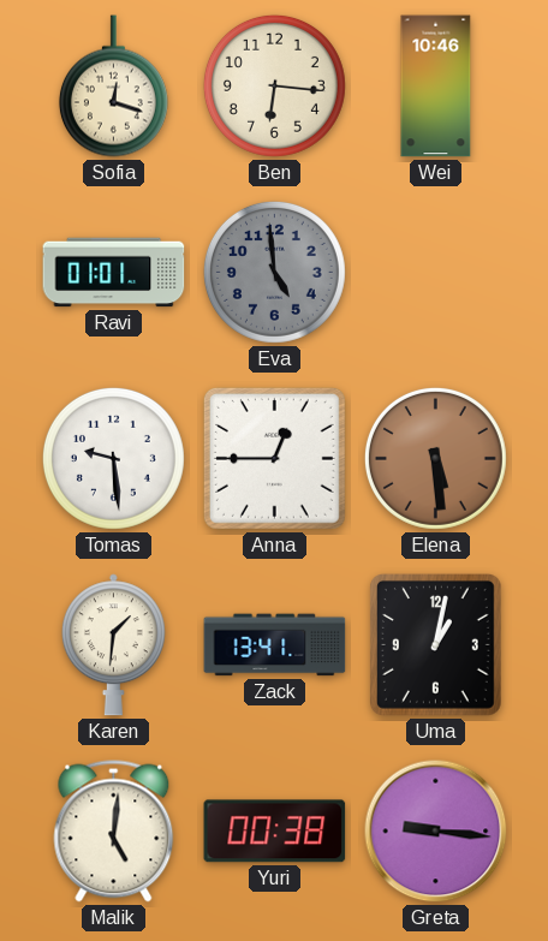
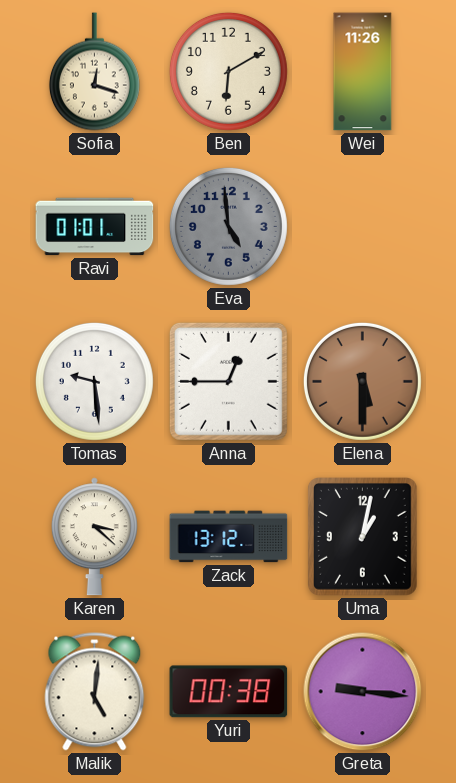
Ben: 6:16 -> 6:10 (228, 71)
Wei: 10:46 -> 11:26 (363, 72)
Elena: 5:29 -> 5:30 (362, 381)
Karen: 1:31 -> 3:22 (94, 537)
Zack: 13:41 -> 13:12 (229, 537)
